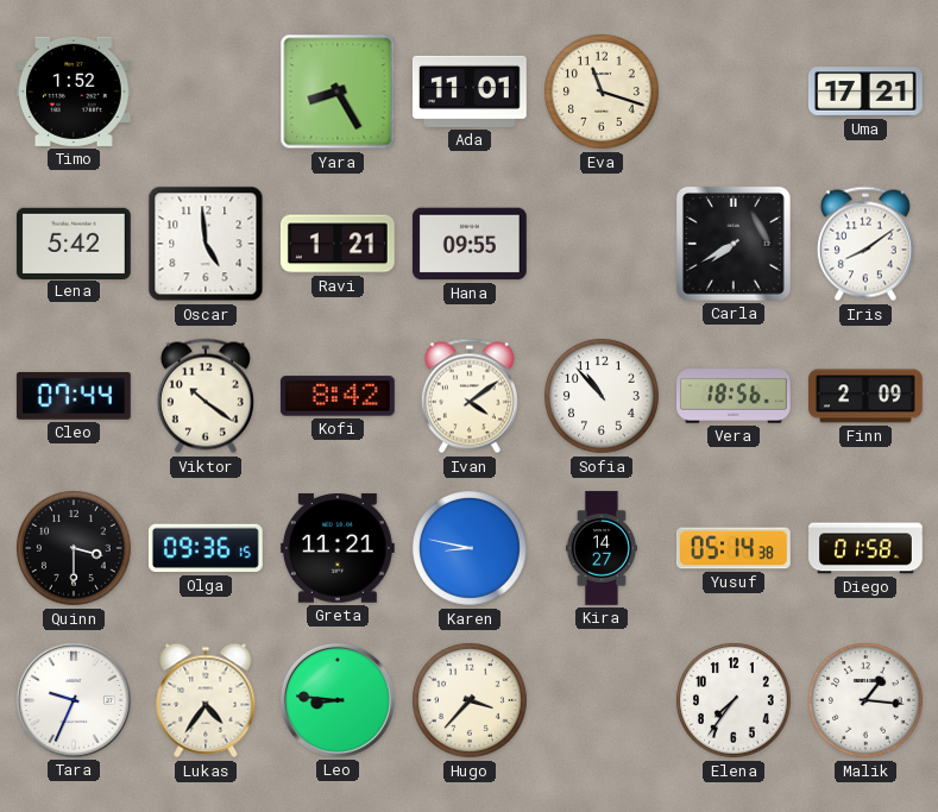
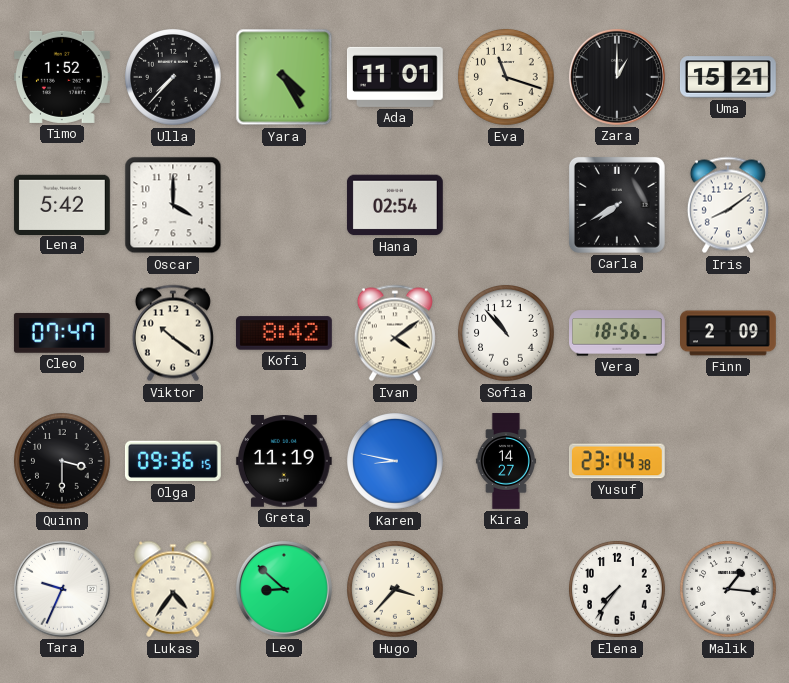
Ulla: none -> 7:37 (174, 78)
Yara: 8:25 -> 4:25 (284, 77)
Zara: none -> 1:00 (617, 77)
Uma: 17:21 -> 15:21 (728, 77)
Oscar: 4:59 -> 4:00 (173, 205)
Ravi: 1:21 -> none (338, 244)
Hana: 09:55 -> 02:54 (395, 205)
Cleo: 07:44 -> 07:47 (62, 333)
Greta: 11:21 -> 11:19 (284, 462)
Yusuf: 05:14 -> 23:14 (617, 461)
Diego: 01:58 -> none (867, 548)
Leo: 8:46 -> 8:52 (284, 589)
